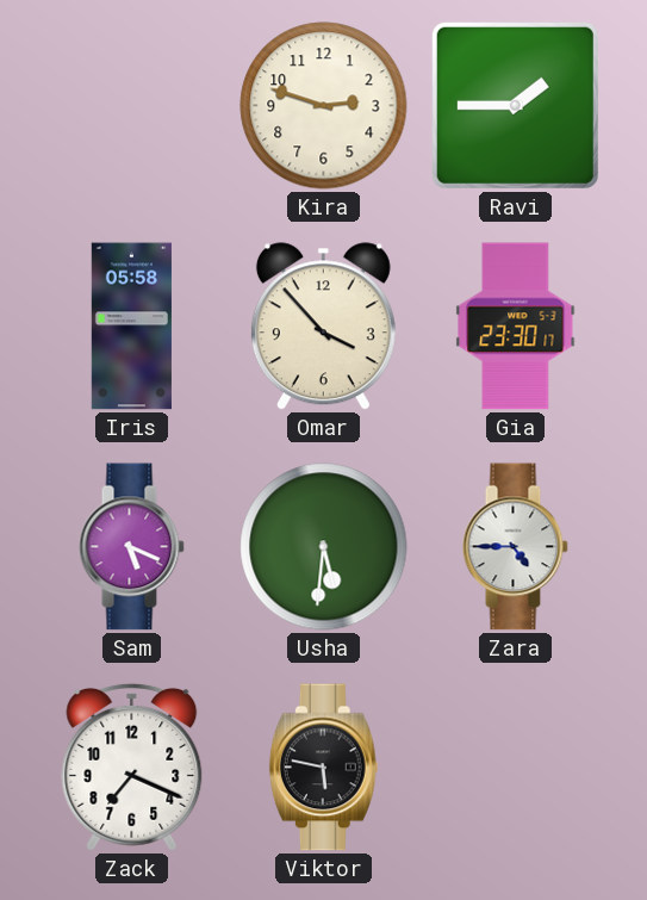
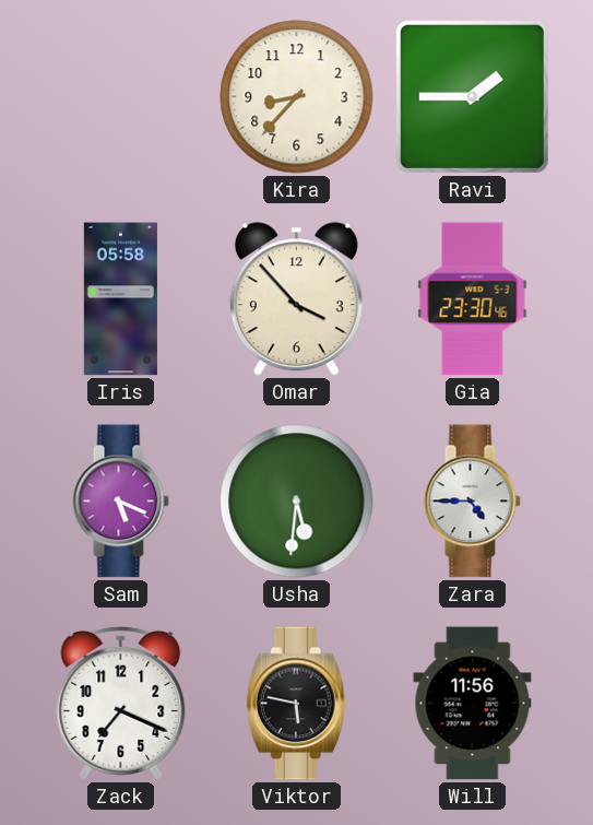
Kira: 2:48 -> 8:37 (297, 97)
Gia: 23:30:17 -> 23:30:46 (473, 299)
Will: none -> 11:56 (473, 704)
